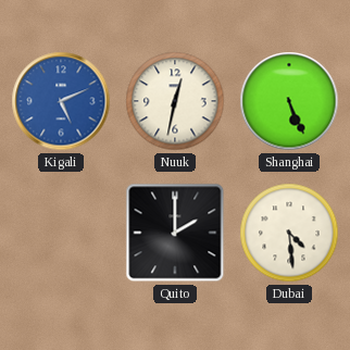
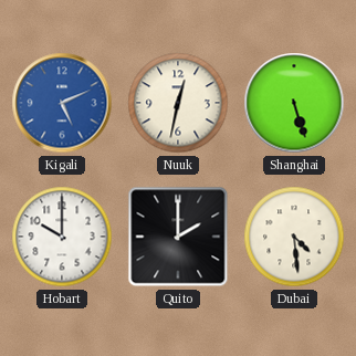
Shanghai: 5:26 -> 5:27 (294, 103)
Hobart: none -> 10:00 (62, 237)
